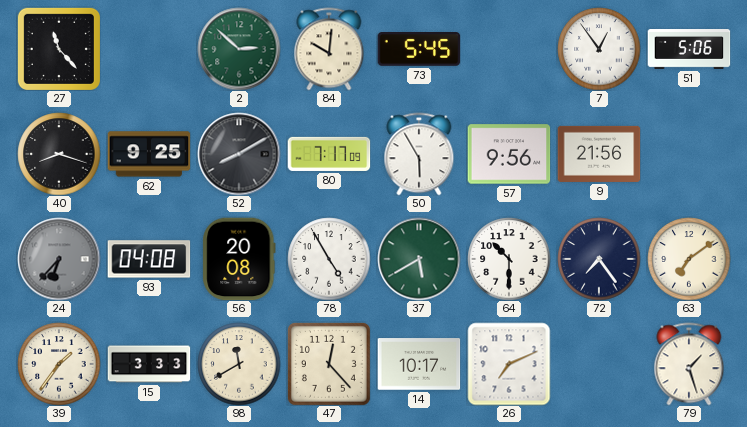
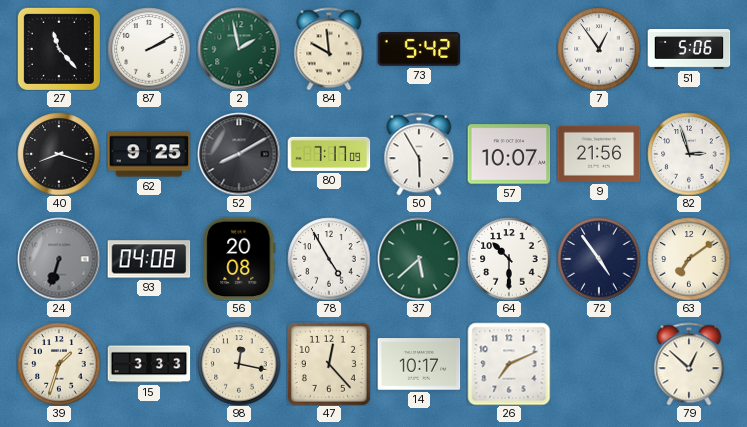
87: none -> 2:10 (149, 49)
2: 2:52 -> 1:58 (239, 49)
84: 10:01 -> 9:59 (329, 49)
73: 5:45 -> 5:42 (419, 50)
57: 9:56 -> 10:07 (509, 154)
82: none -> 2:57 (689, 154)
24: 6:37 -> 6:33 (59, 259)
37: 5:40 -> 5:38 (419, 259)
72: 7:24 -> 4:54 (599, 259)
39: 1:36 -> 1:33 (59, 364)
98: 11:40 -> 12:17 (239, 364)
79: 1:27 -> 12:52 (689, 364)
